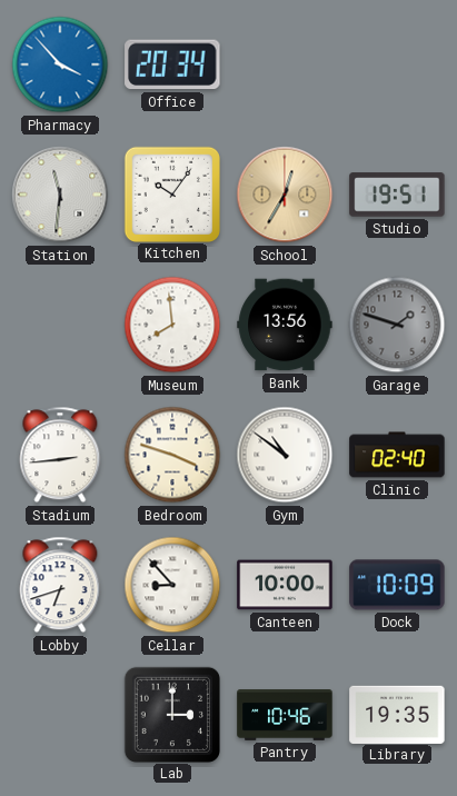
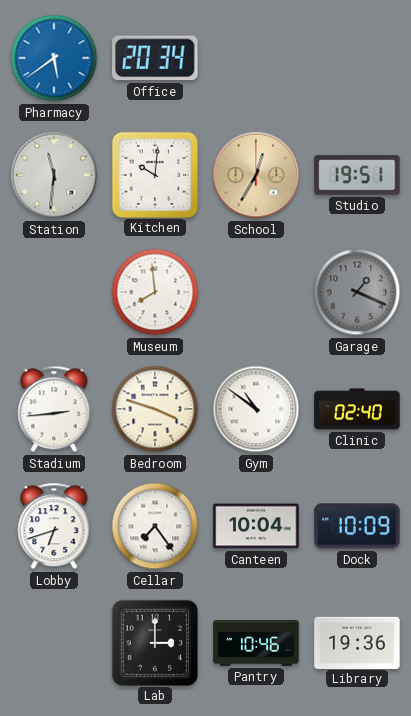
Pharmacy: 3:53 -> 5:39 (54, 58)
Kitchen: 10:06 -> 10:01 (154, 174)
Bank: 13:56 -> none (285, 325)
Garage: 1:48 -> 1:19 (357, 292)
Cellar: 8:53 -> 7:24 (155, 526)
Canteen: 10:00 -> 10:04 (256, 526)
Library: 19:35 -> 19:36 (357, 642)
